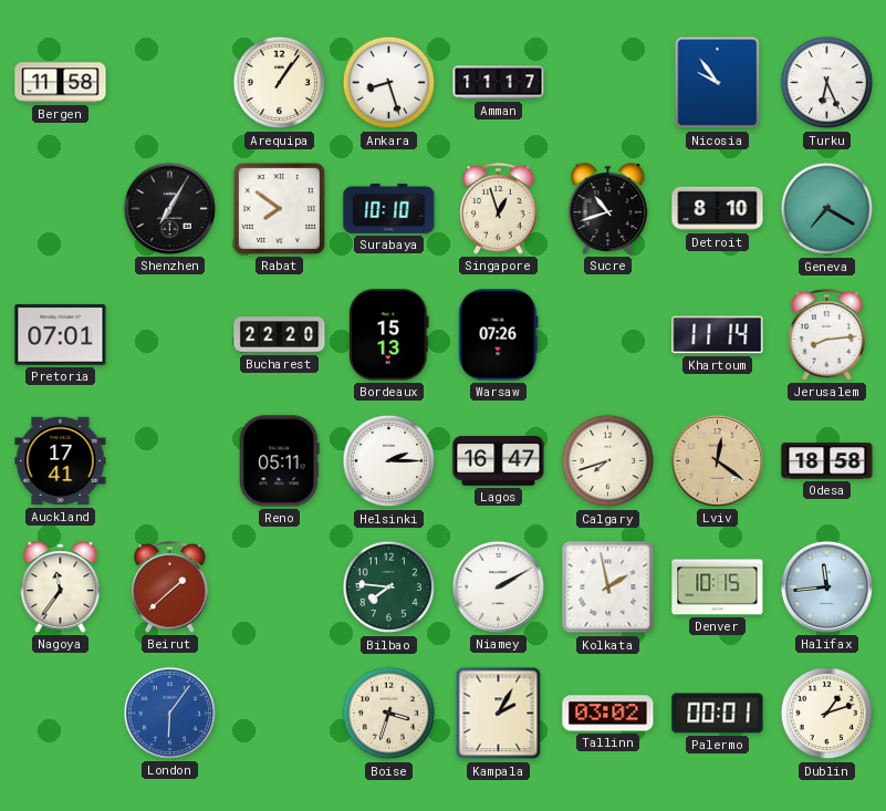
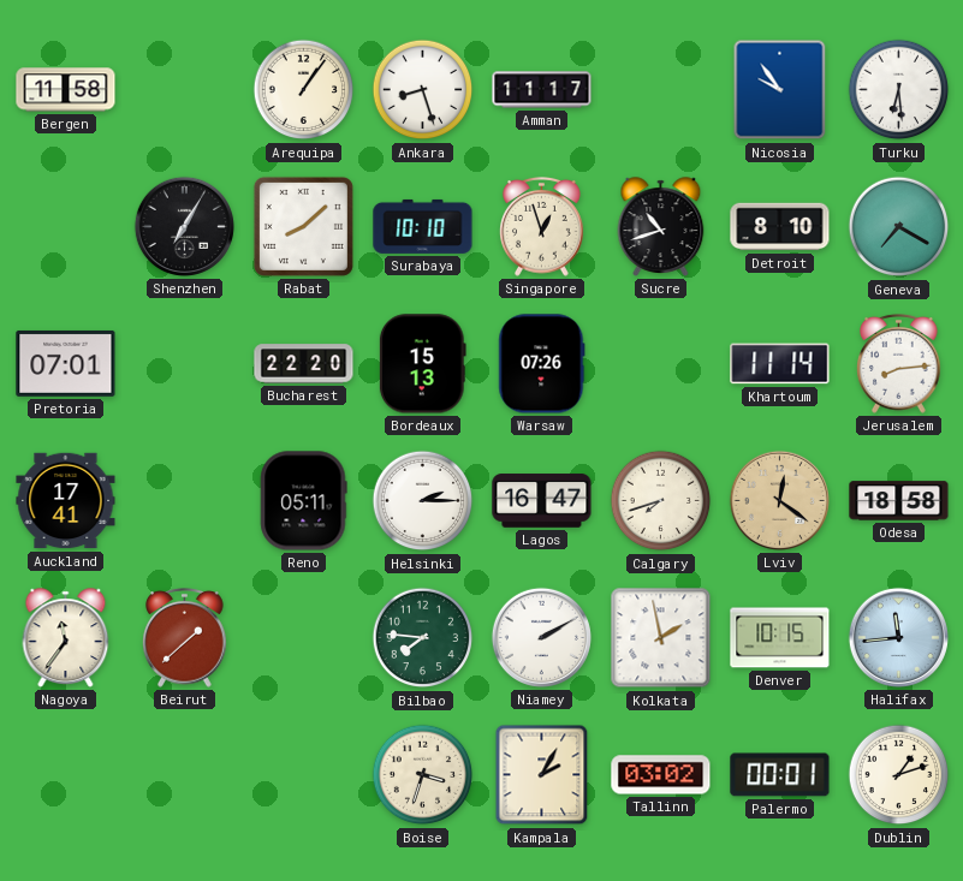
Turku: 6:26 -> 6:29 (899, 90)
Rabat: 7:51 -> 8:08 (303, 226)
London: 6:06 -> none (169, 713)
